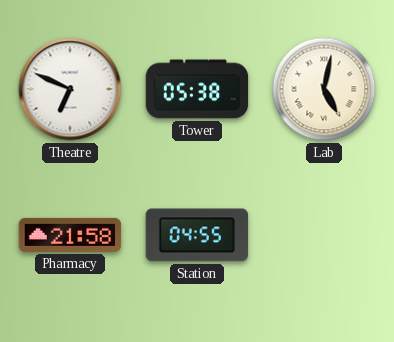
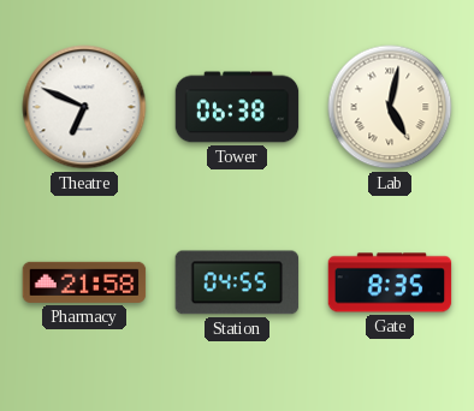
Tower: 05:38 -> 06:38 (237, 107)
Gate: none -> 8:35 (390, 282)
